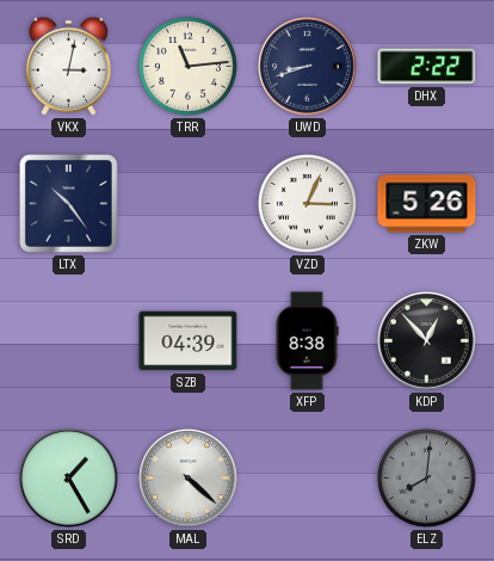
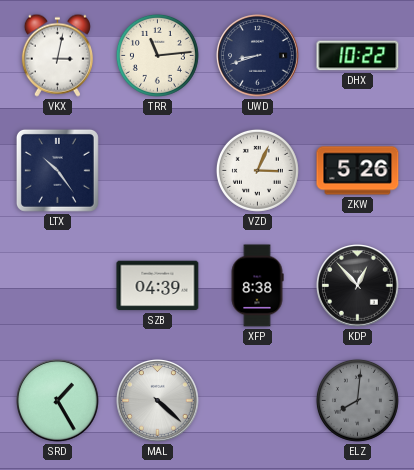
DHX: 2:22 -> 10:22 (358, 56)
